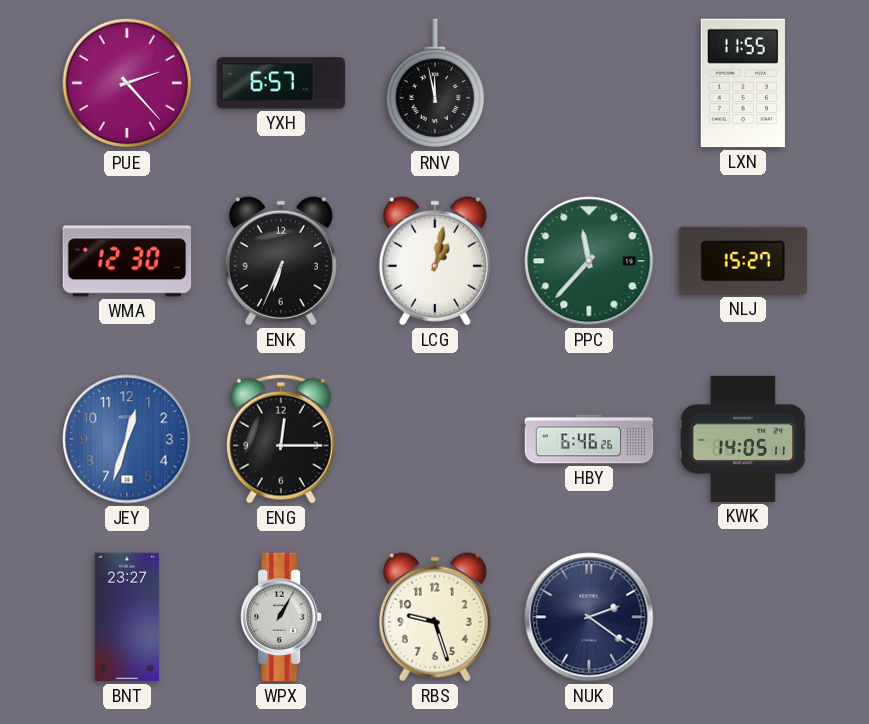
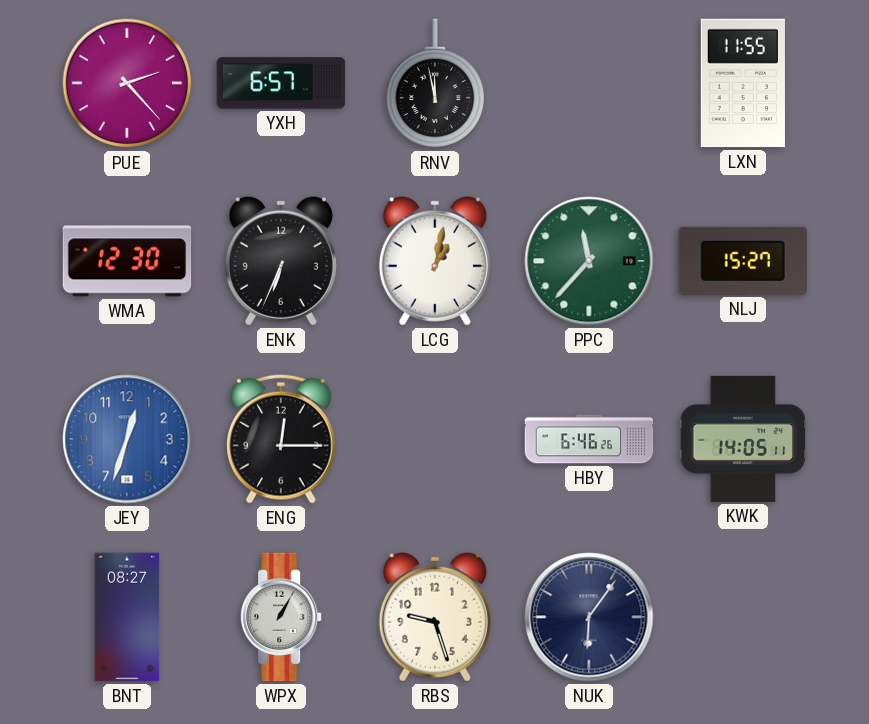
BNT: 23:27 -> 08:27 (127, 617)
NUK: 2:21 -> 6:06 (589, 617)
